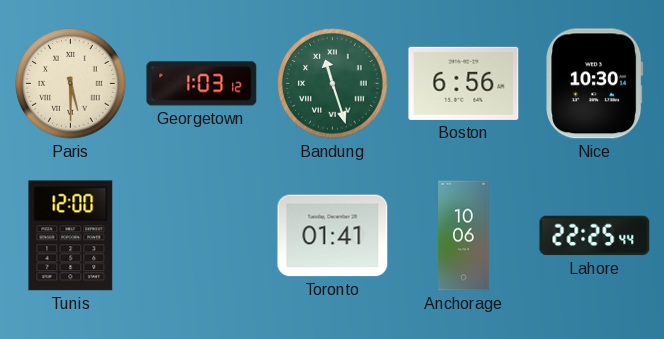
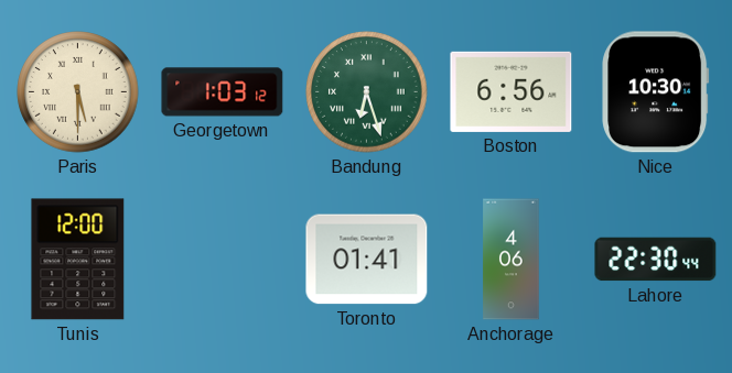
Bandung: 11:27 -> 6:27 (367, 92)
Anchorage: 10:06 -> 4:06 (512, 260)
Lahore: 22:25 -> 22:30 (656, 260)
